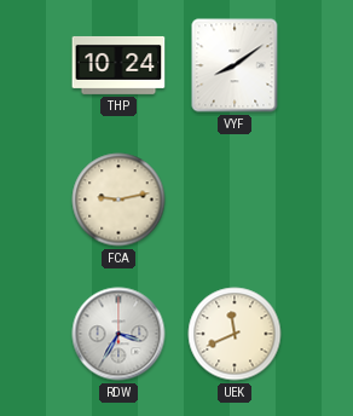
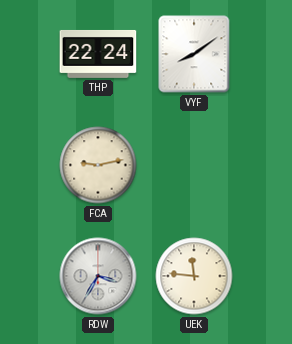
THP: 10:24 -> 22:24 (98, 54)
UEK: 11:41 -> 11:46 (194, 276)
